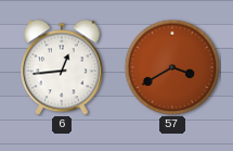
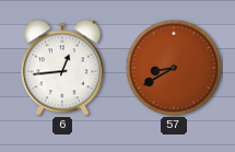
57: 3:40 -> 8:40 (174, 68)
